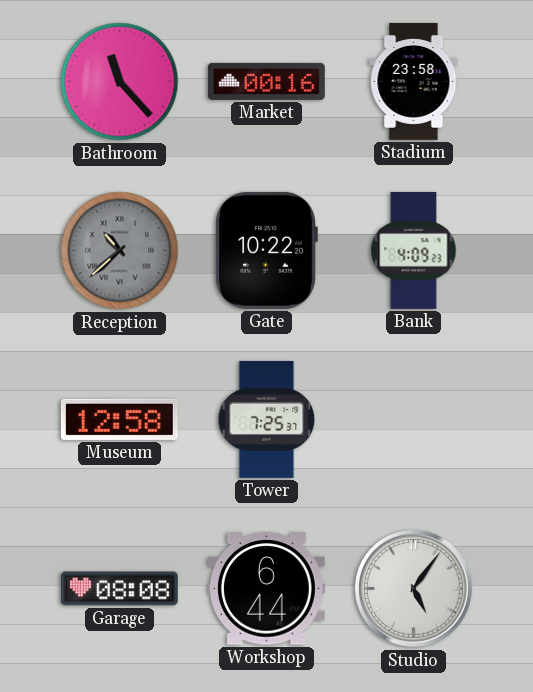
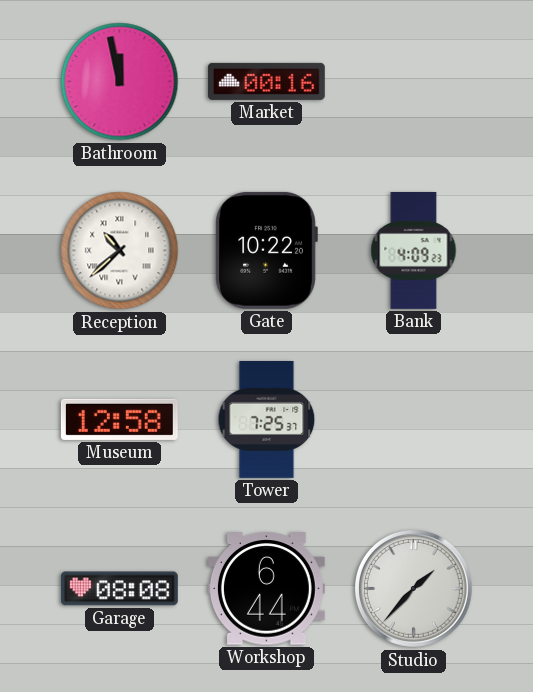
Bathroom: 11:23 -> 11:58 (120, 82)
Stadium: 23:58 -> none (414, 81)
Reception dial: grey -> white (120, 251)
Studio: 5:06 -> 1:37 (414, 589)
